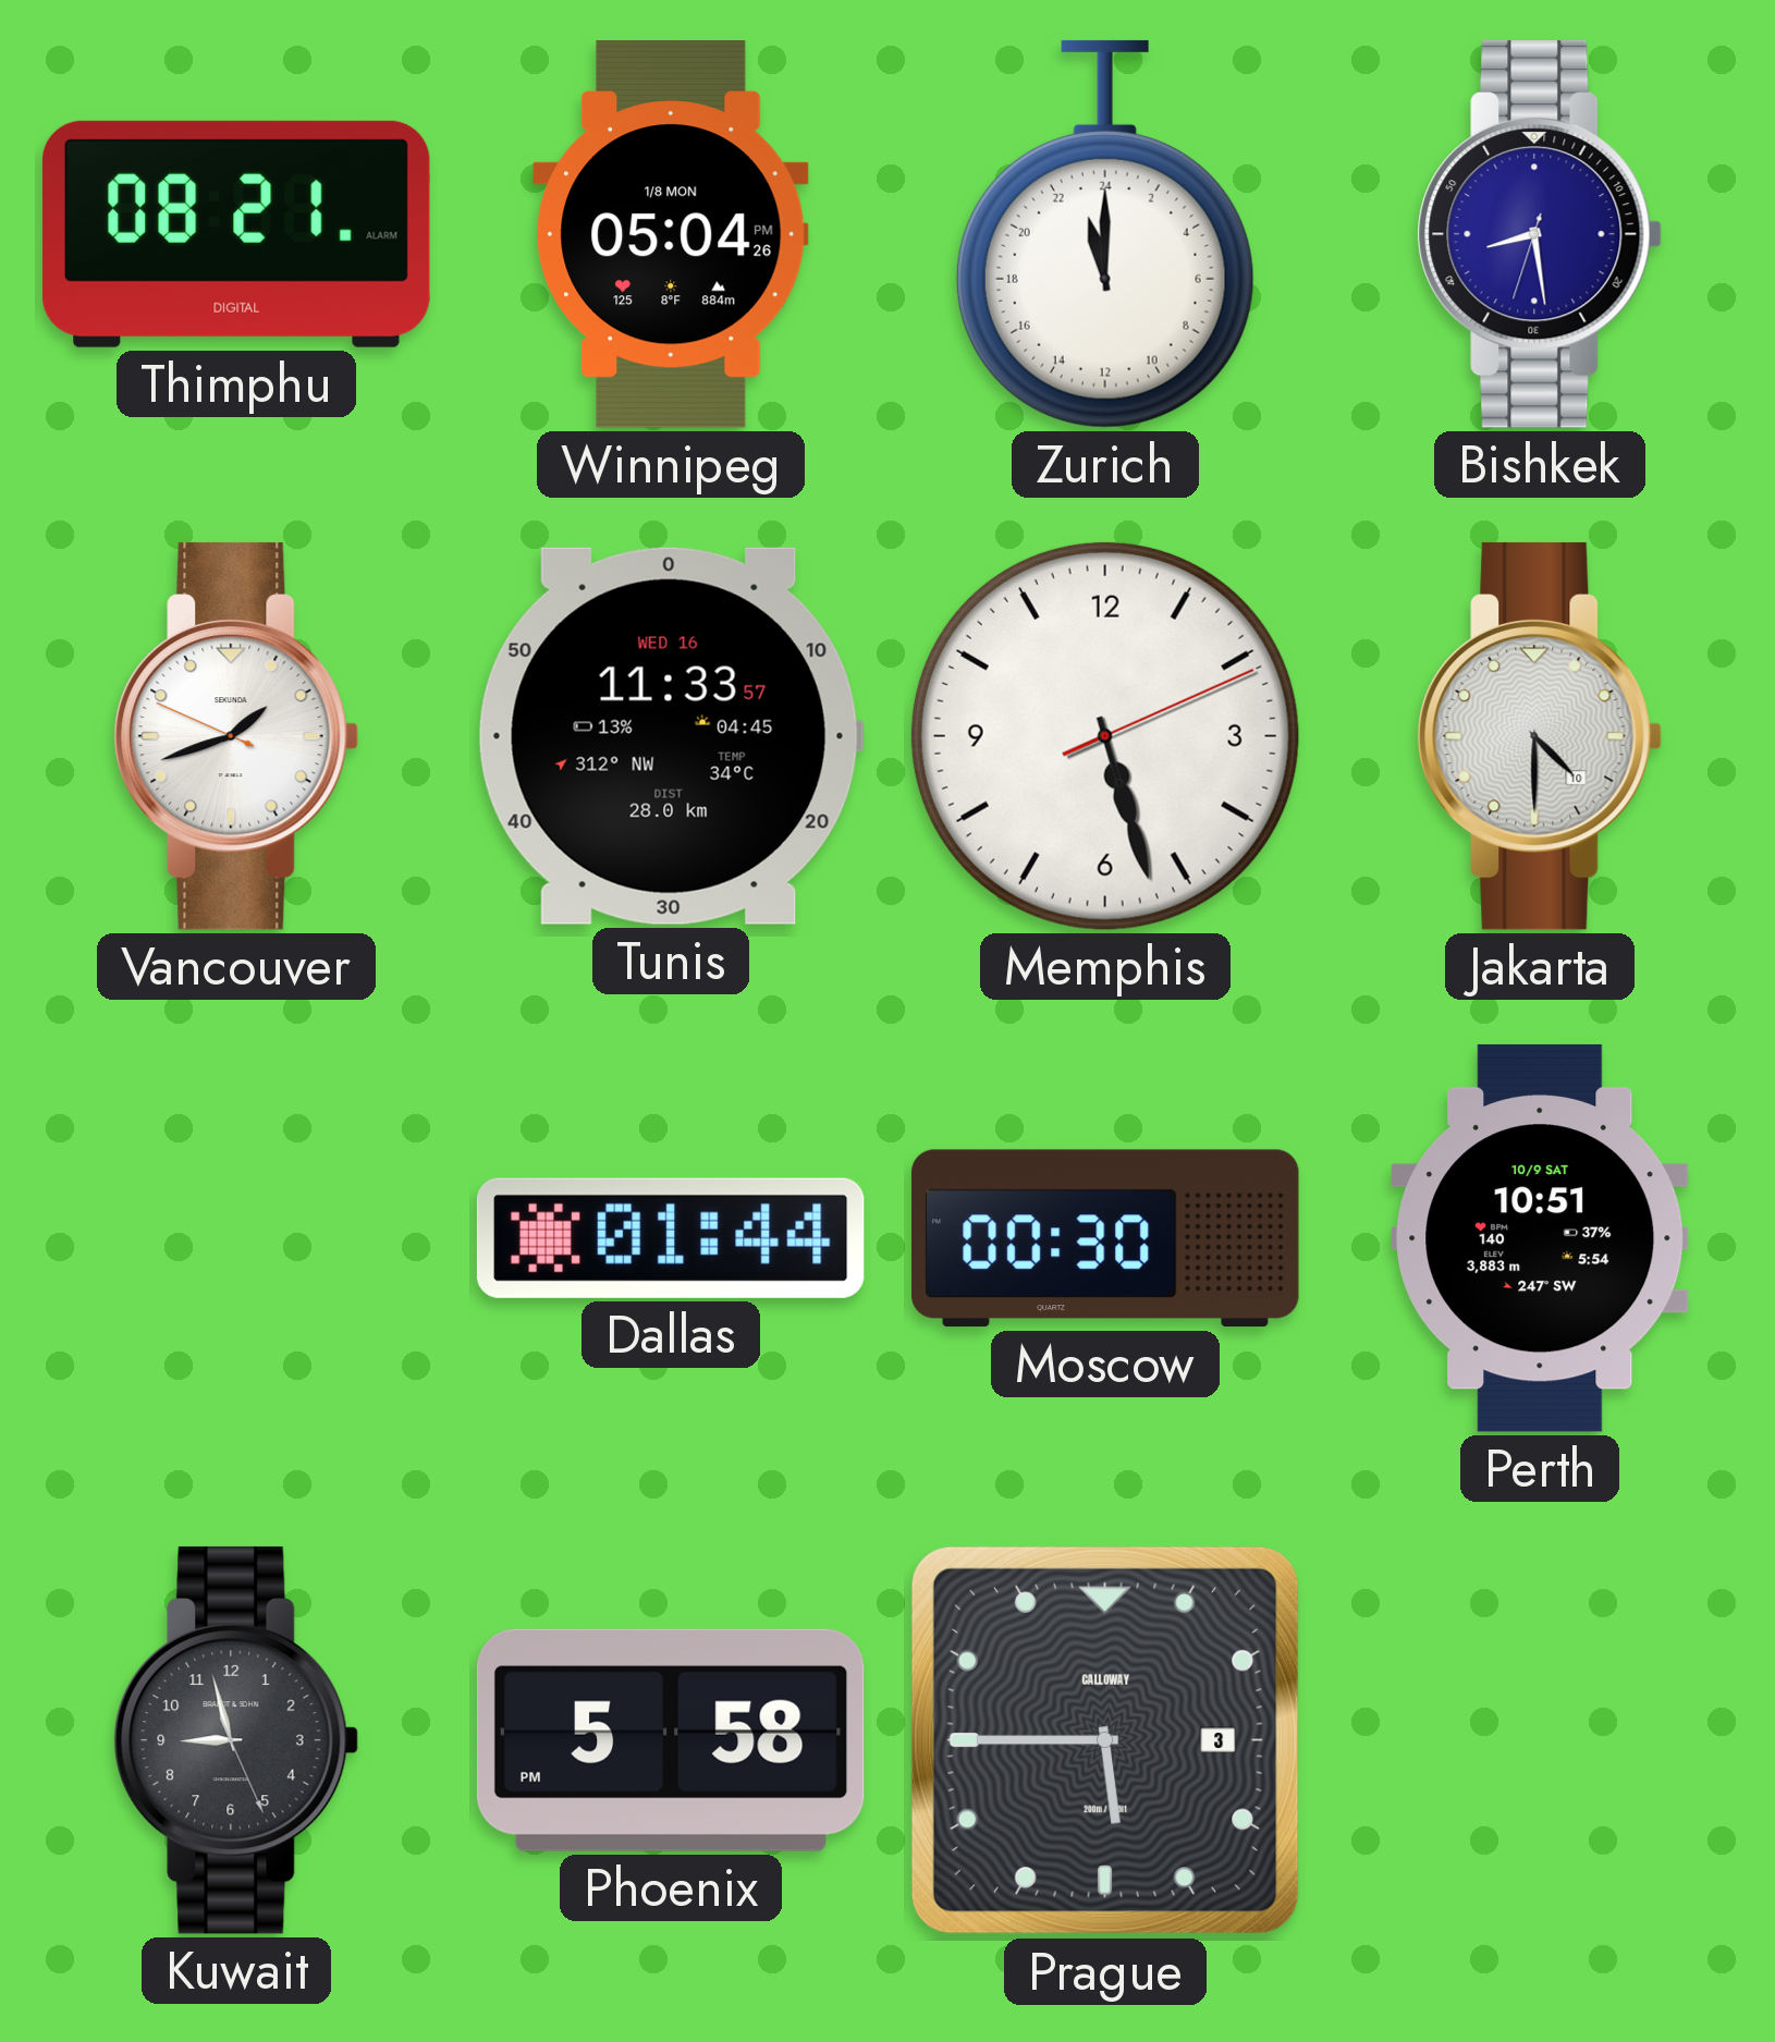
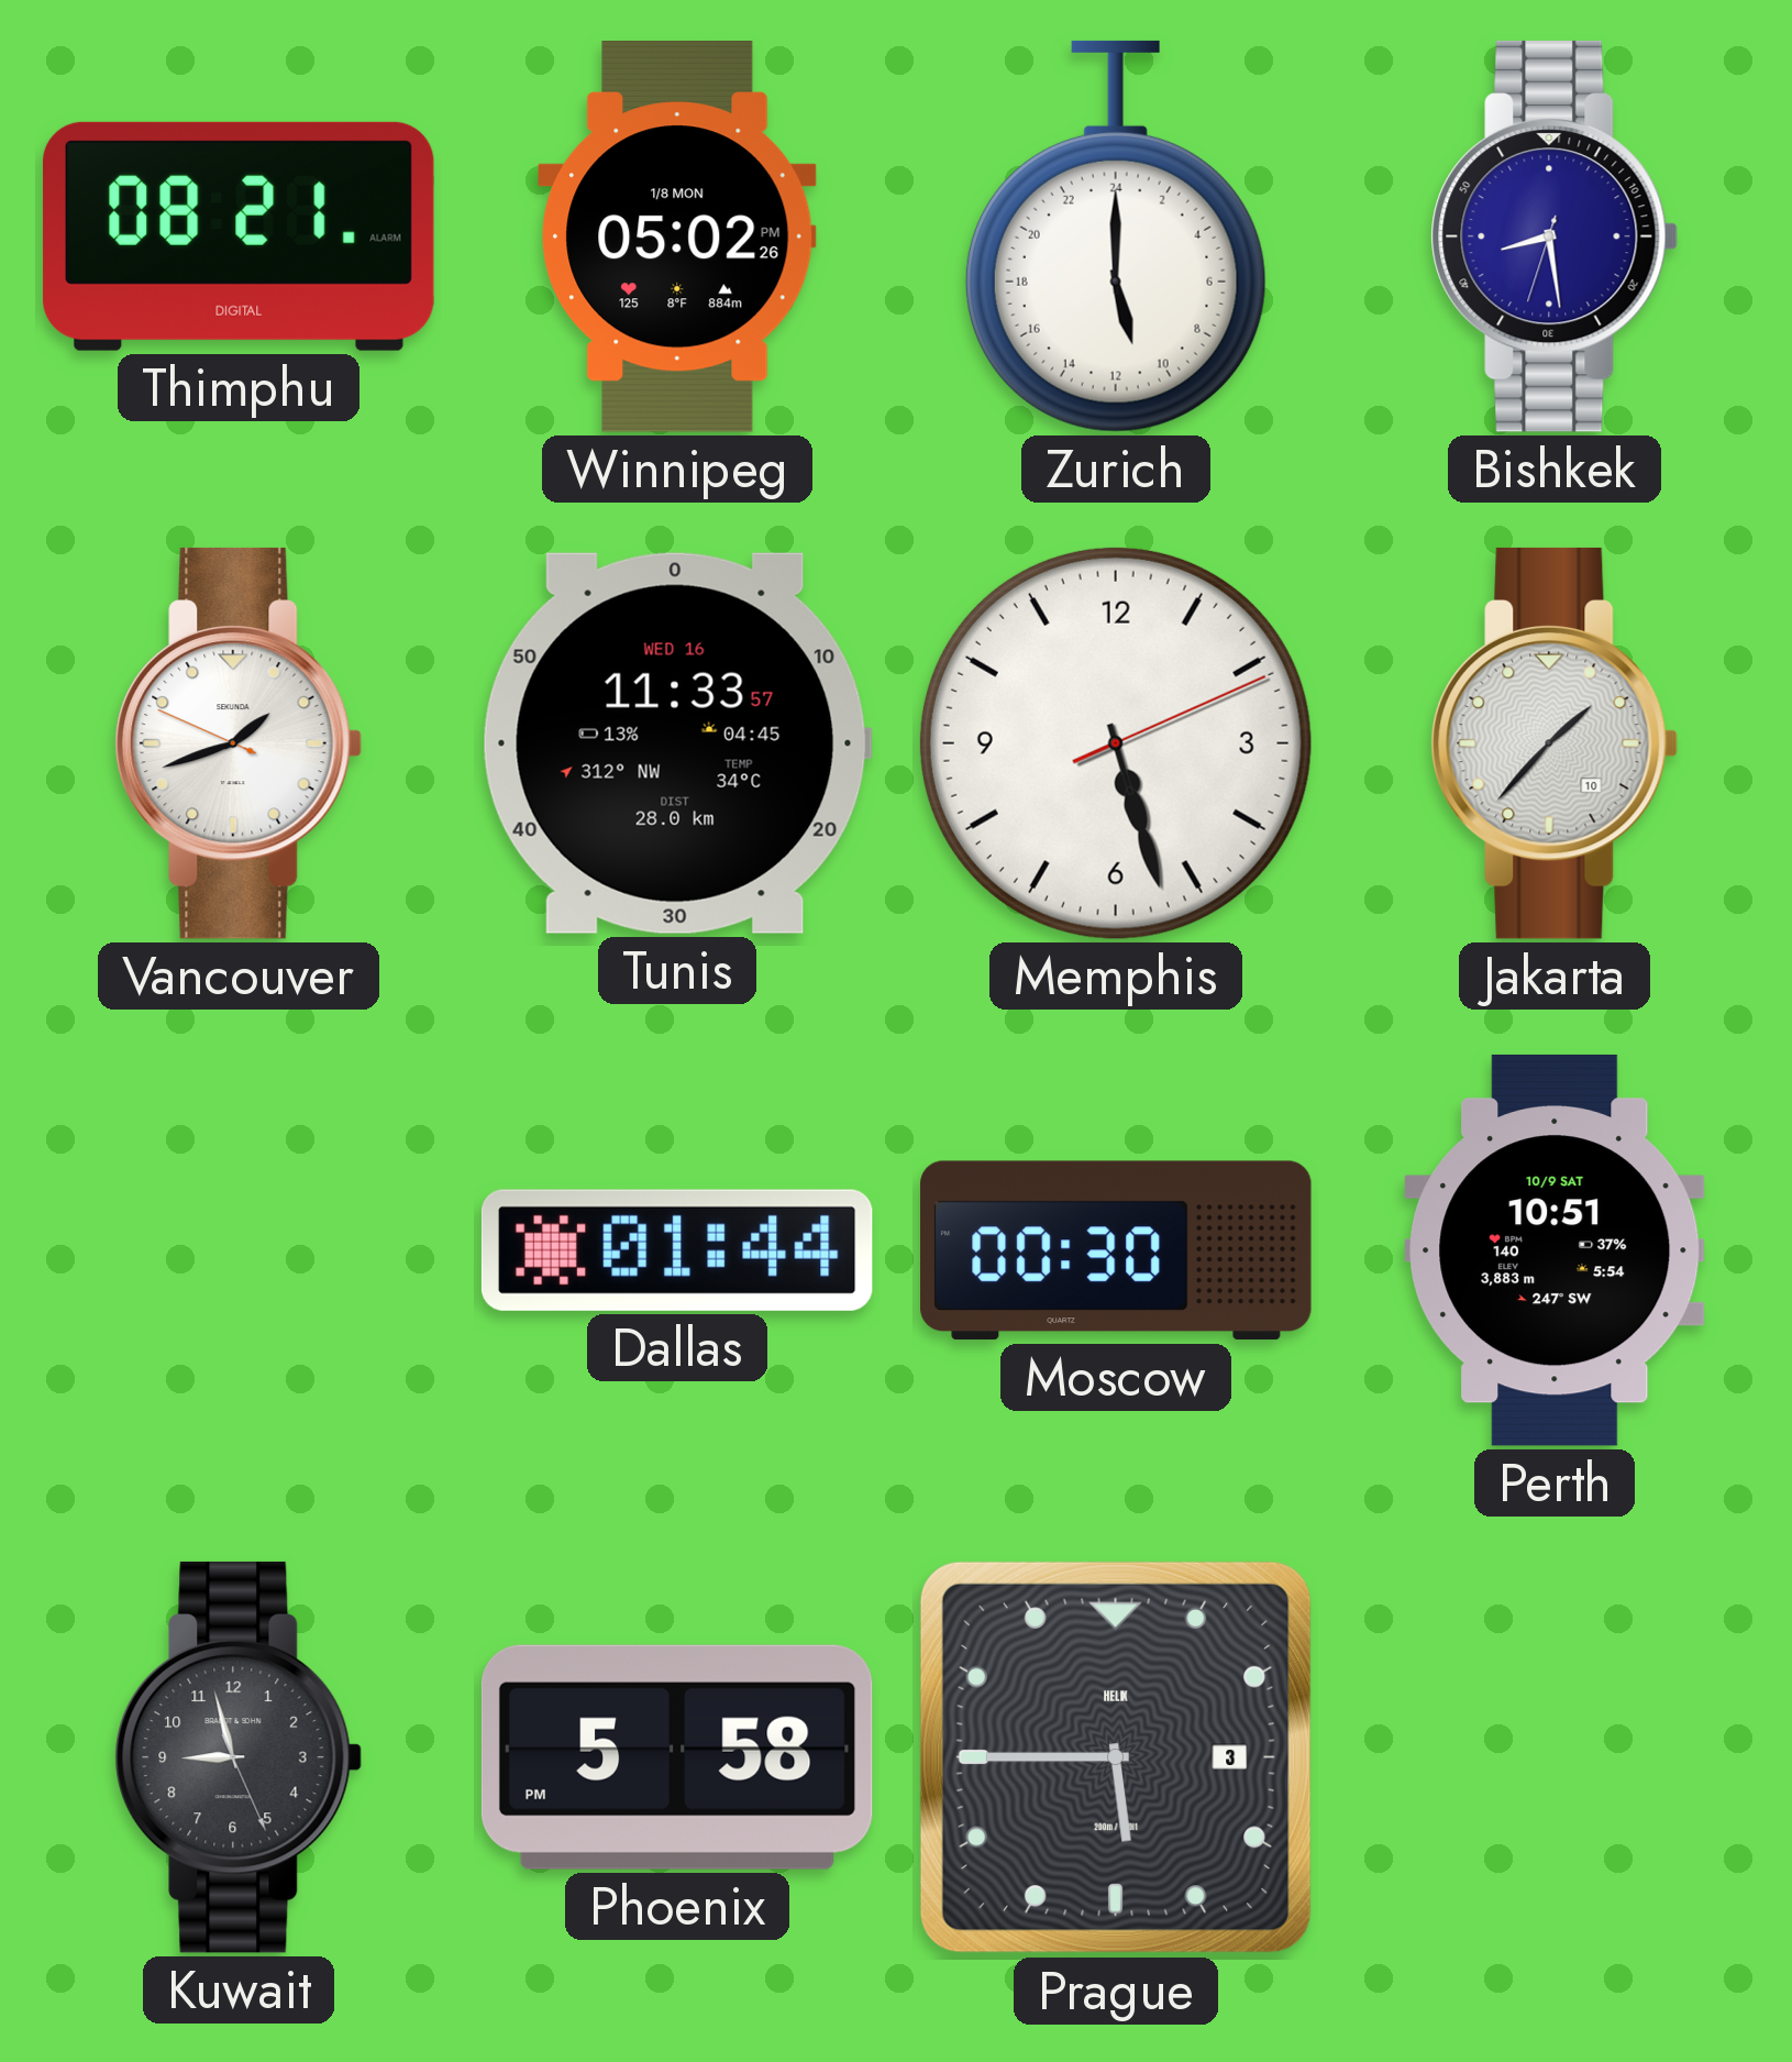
Winnipeg: 05:04 -> 05:02 (677, 238)
Zurich: 23:00 -> 11:00 (1116, 236)
Jakarta: 4:30 -> 1:37 (1555, 743)
Prague brand: CALLOWAY -> HELIX (1116, 1757)
